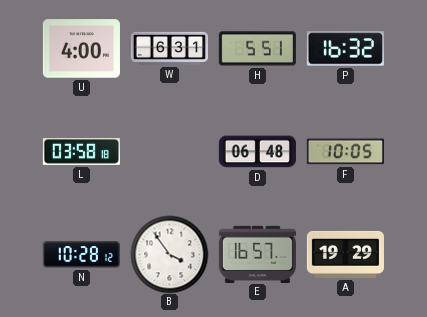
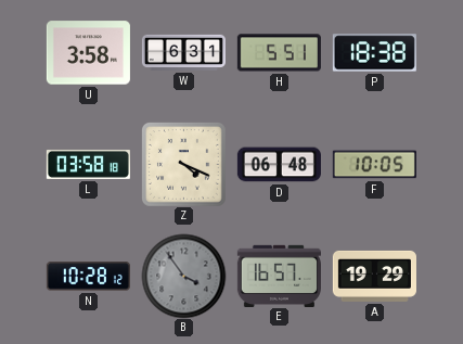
U: 4:00 -> 3:58 (88, 53)
P: 16:32 -> 18:38 (374, 53)
Z: none -> 4:19 (183, 164)
B dial: white -> grey (183, 276)
